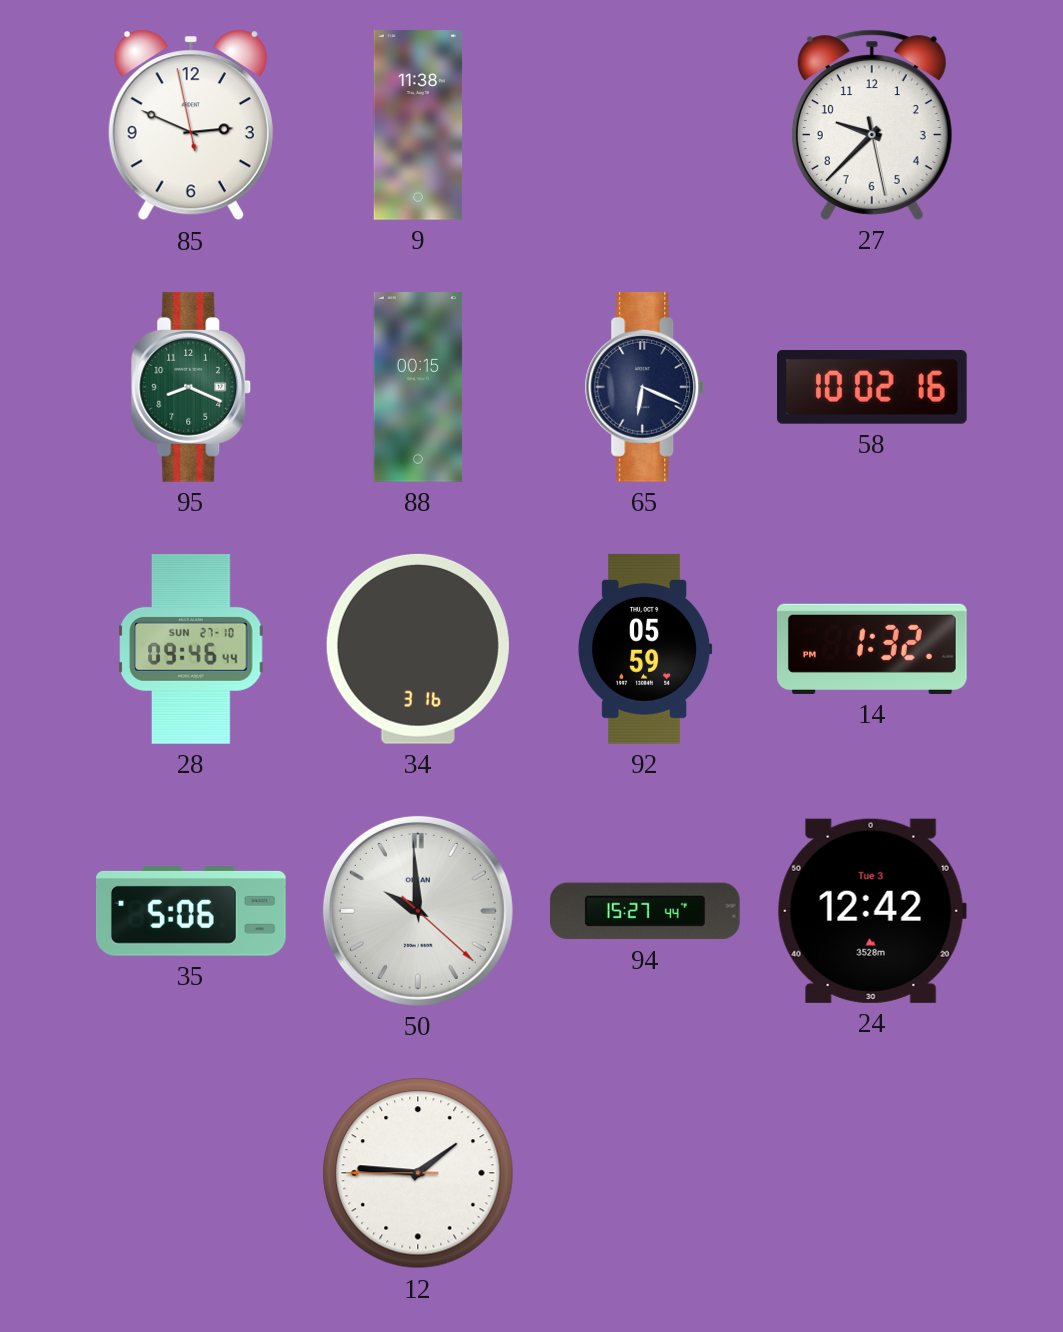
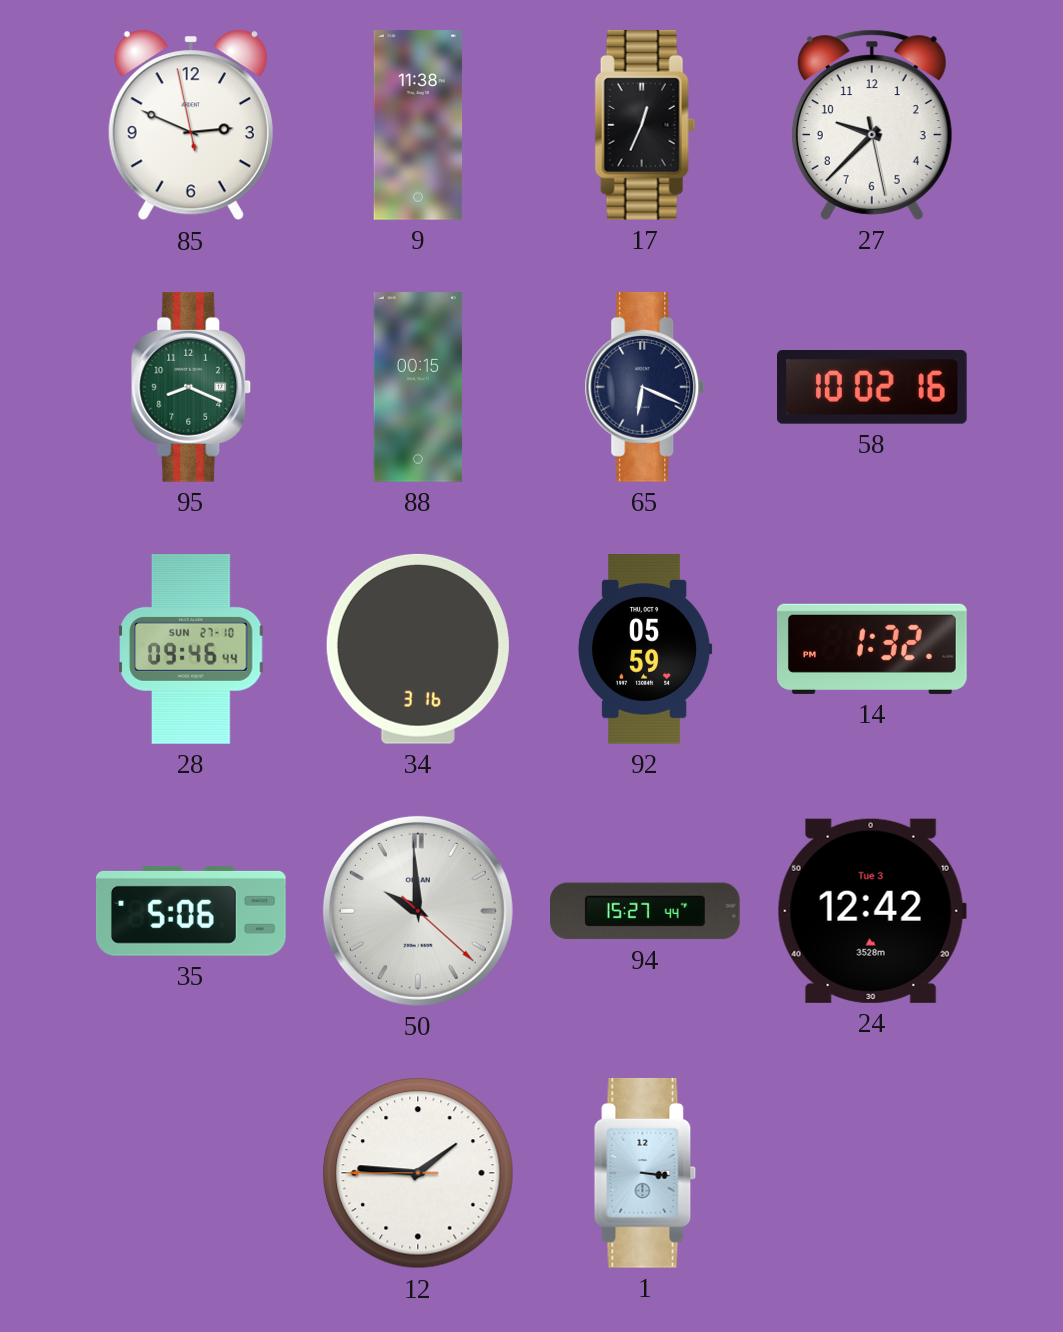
17: none -> 12:34 (645, 126)
1: none -> 3:16 (645, 1174)
